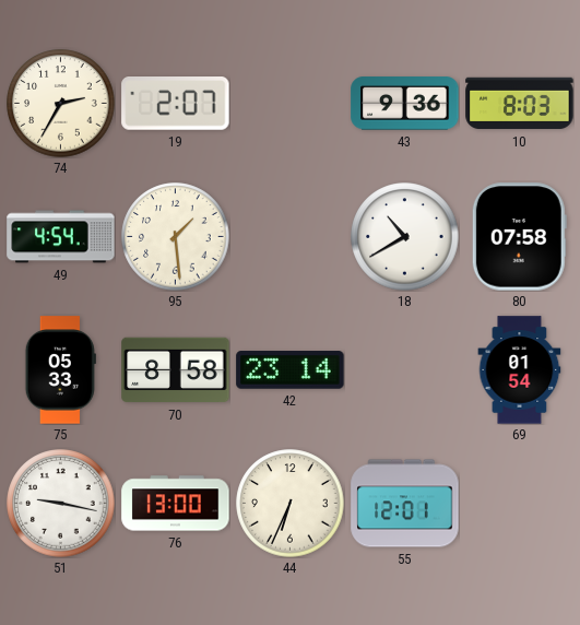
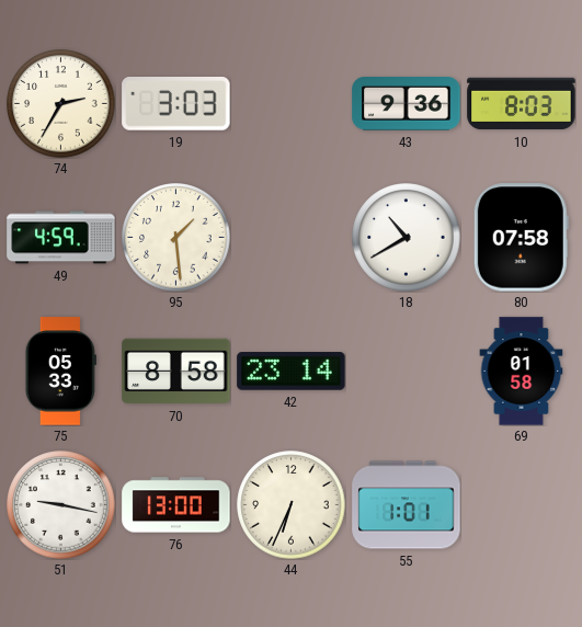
19: 2:07 -> 3:03 (176, 104)
49: 4:54 -> 4:59 (61, 238)
69: 01:54 -> 01:58 (522, 372)
55: 12:01 -> 1:01 (407, 505)
